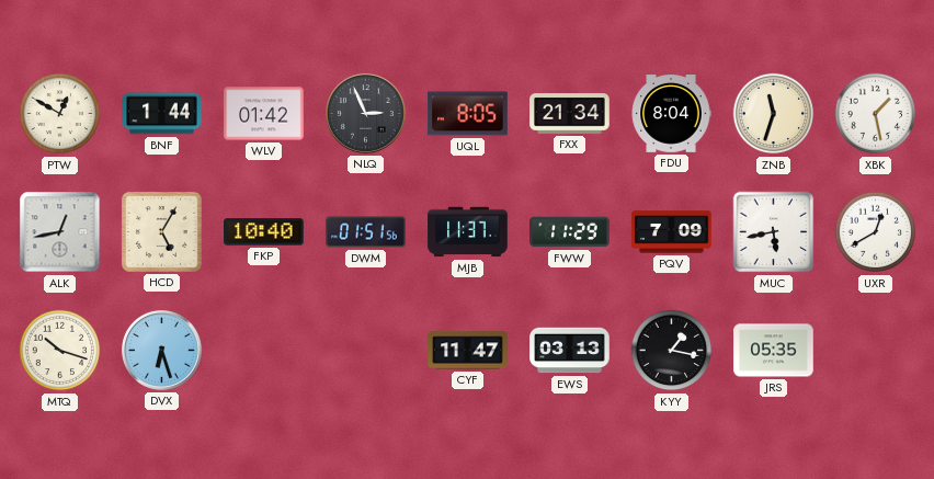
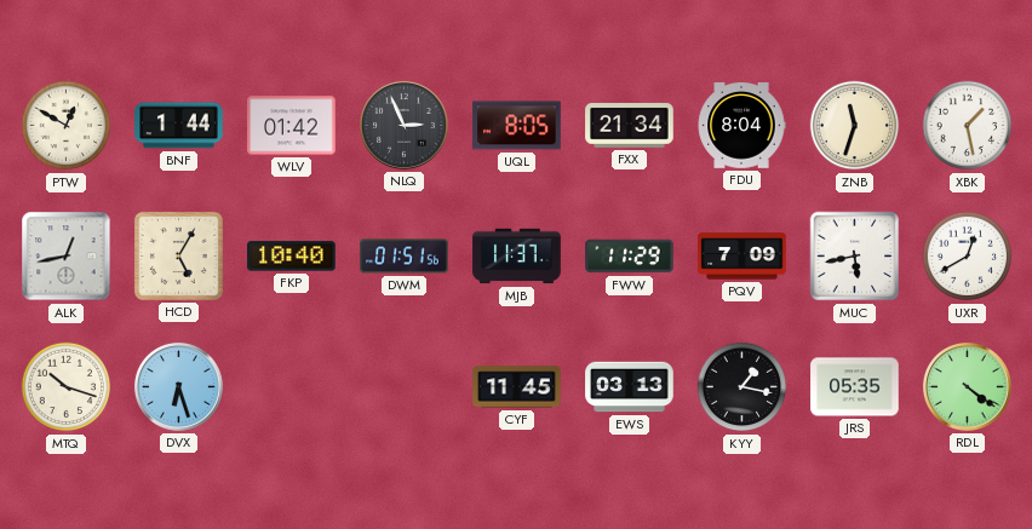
CYF: 11:47 -> 11:45 (517, 387)
RDL: none -> 4:21 (967, 386)
